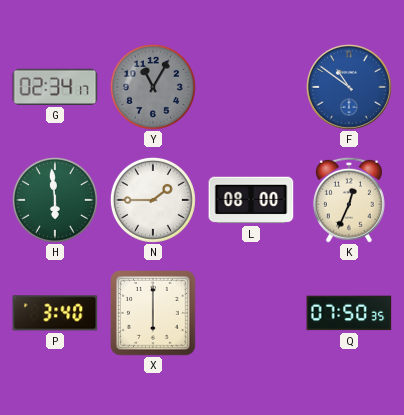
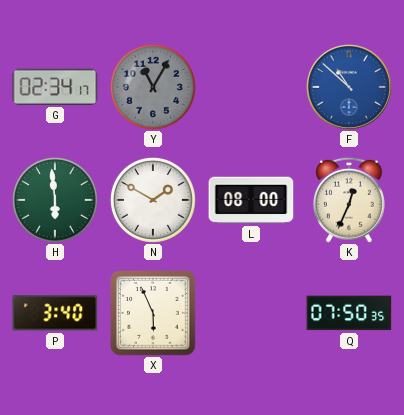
F: 10:51 -> 10:52 (350, 88)
N: 1:45 -> 1:50 (153, 200)
X: 6:00 -> 5:56 (154, 314)
